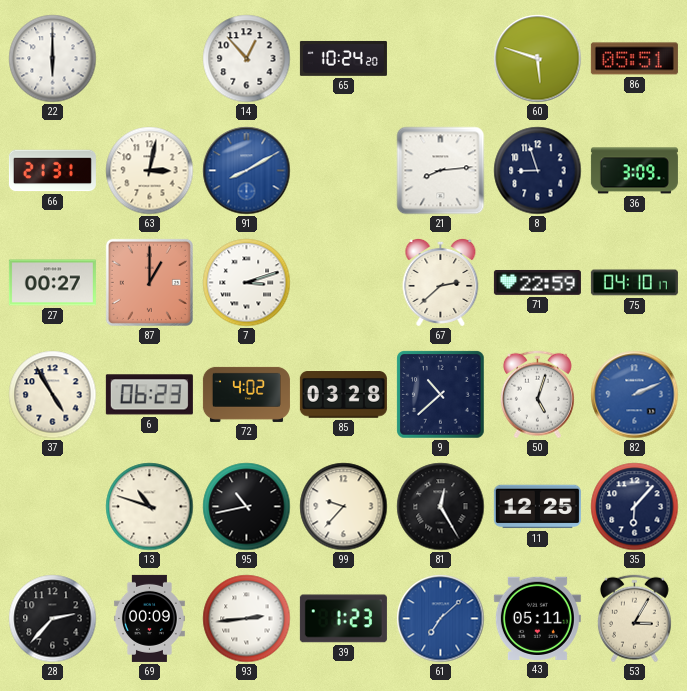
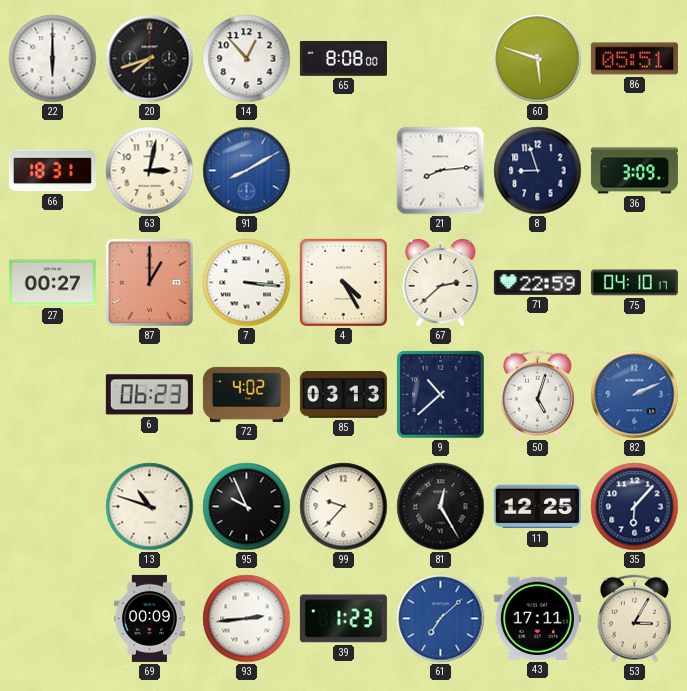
20: none -> 7:42 (150, 59)
65: 10:24 -> 8:08 (343, 58)
66: 21:31 -> 18:31 (52, 171)
7: 3:12 -> 3:16 (247, 283)
4: none -> 4:25 (343, 282)
37: 4:55 -> none (53, 395)
85: 03:28 -> 03:13 (343, 395)
95: 10:43 -> 9:56 (247, 507)
28: 2:37 -> none (53, 619)
43: 05:11 -> 17:11 (537, 618)
